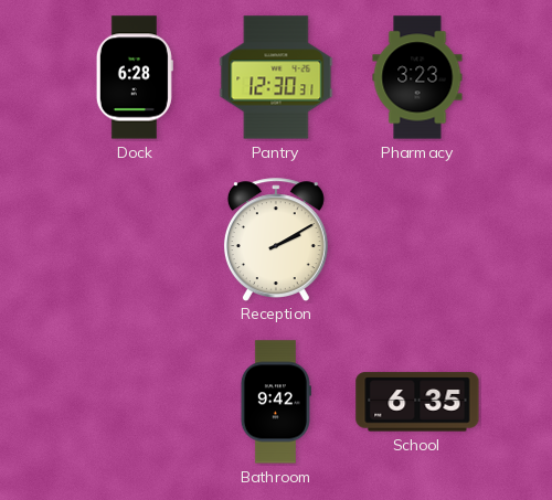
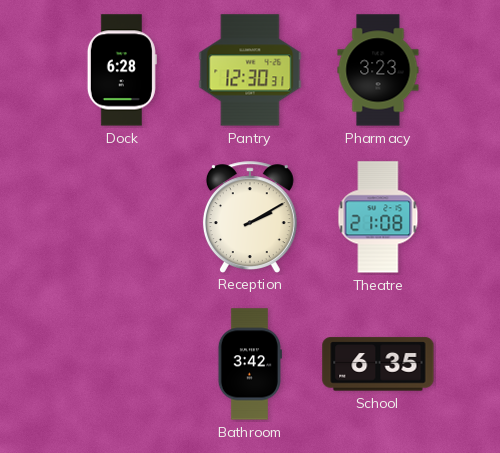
Theatre: none -> 21:08 (378, 217)
Bathroom: 9:42 -> 3:42 (250, 364)
